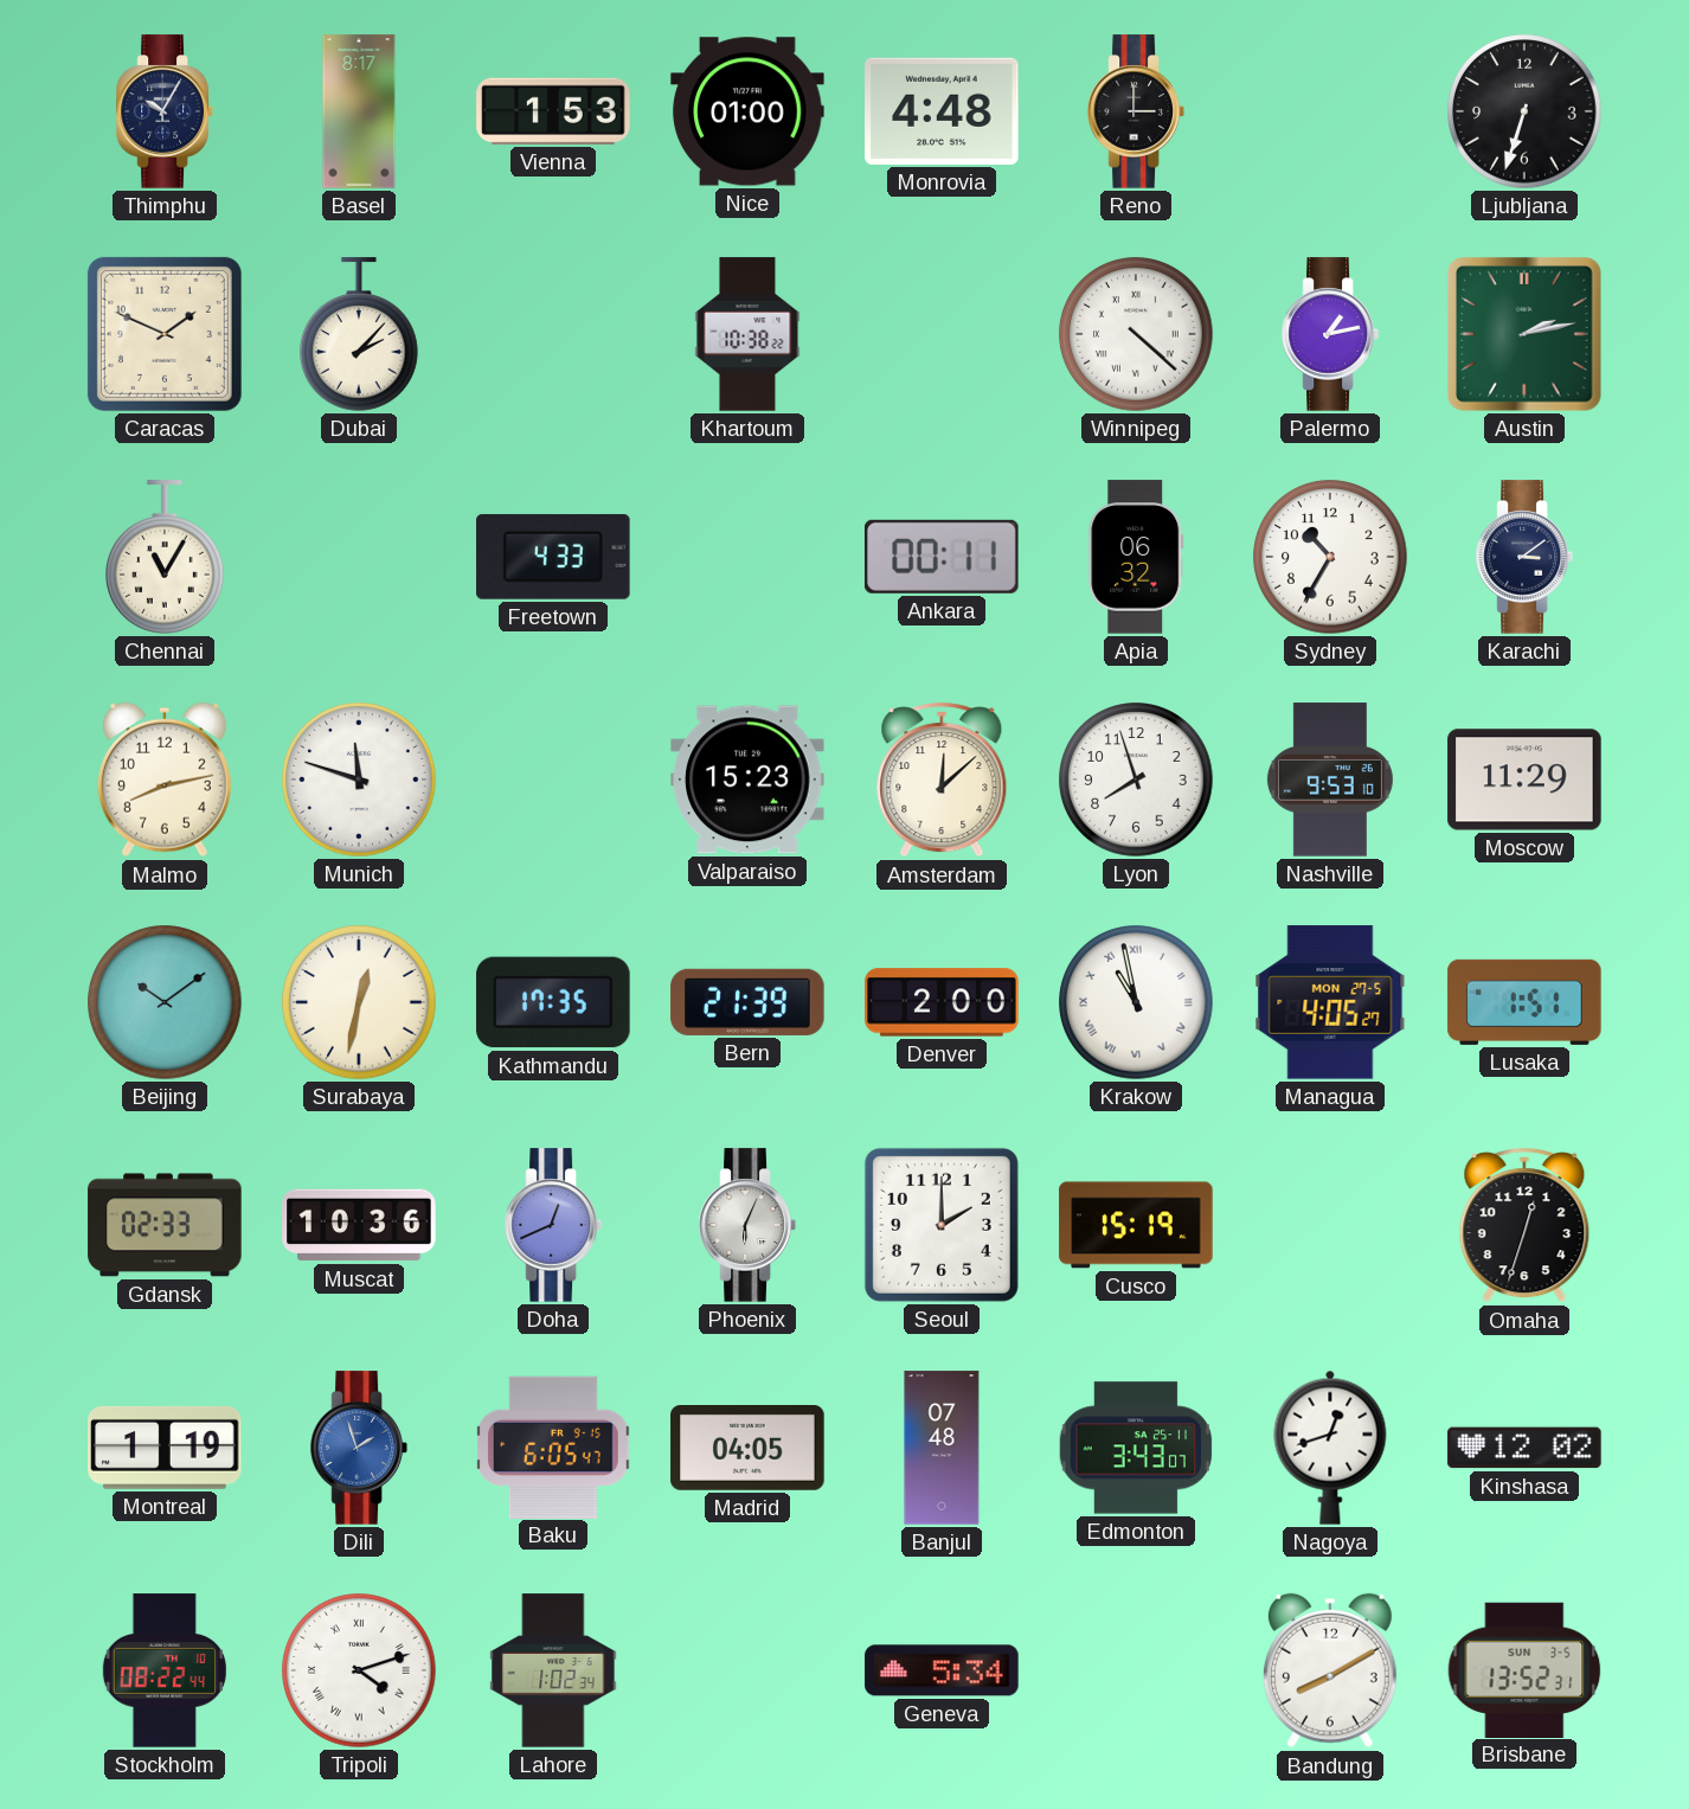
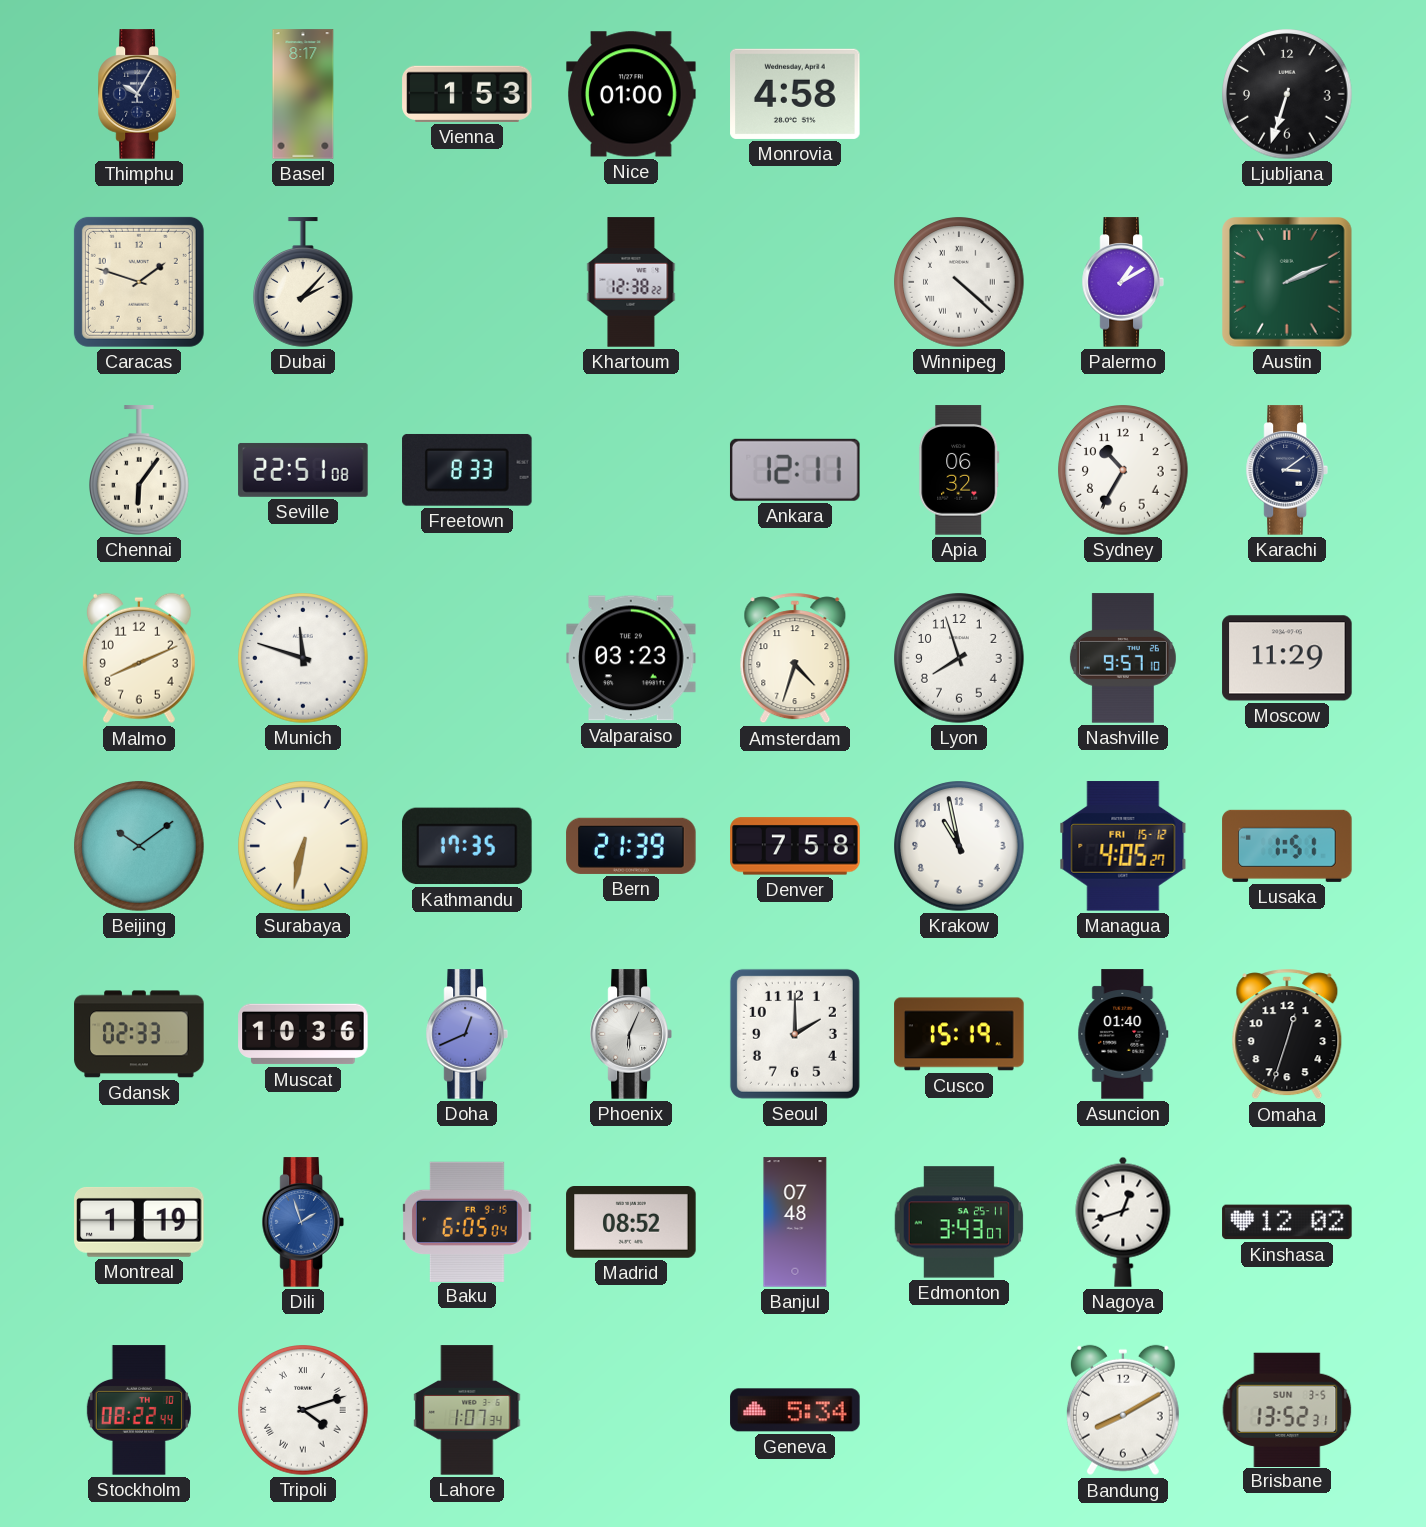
Monrovia: 4:48 -> 4:58 (795, 94)
Reno: 3:00 -> none (1136, 111)
Caracas: 1:49 -> 1:48 (139, 282)
Khartoum: 10:38 -> 12:38 (631, 282)
Palermo: 1:13 -> 1:10 (1123, 282)
Austin: 2:13 -> 2:11 (1288, 283)
Chennai: 11:05 -> 6:06 (140, 470)
Seville: none -> 22:51 (303, 470)
Freetown: 4:33 -> 8:33 (467, 470)
Ankara: 00:11 -> 12:11 (795, 470)
Malmo: 8:13 -> 8:11 (139, 658)
Valparaiso: 15:23 -> 03:23 (631, 658)
Amsterdam: 12:08 -> 4:33 (795, 658)
Nashville: 9:53 -> 9:57 (1123, 658)
Surabaya: 12:32 -> 6:32 (303, 846)
Denver: 2:00 -> 7:58 (795, 846)
Krakow numerals: Roman -> Arabic (959, 846)
Managua date: MON 27-5 -> FRI 15-12 (1123, 846)
Asuncion: none -> 01:40 (1123, 1034)
Baku: 6:05:47 -> 6:05:04 (468, 1221)
Madrid: 04:05 -> 08:52 (631, 1223)
Lahore: 1:02 -> 1:07 (467, 1410)
